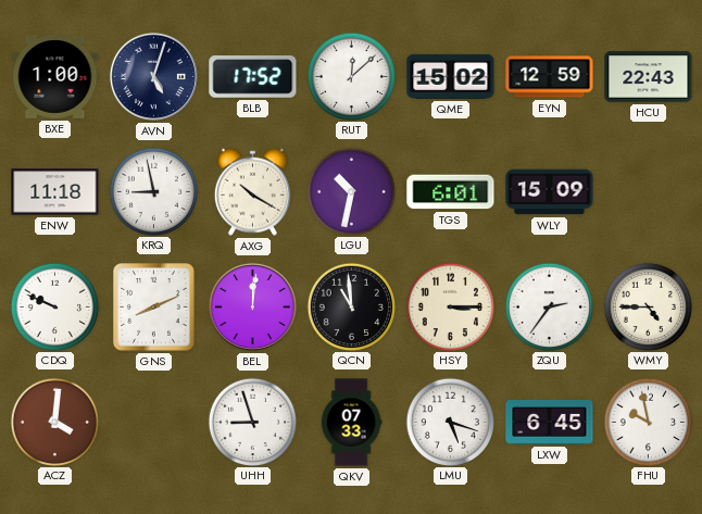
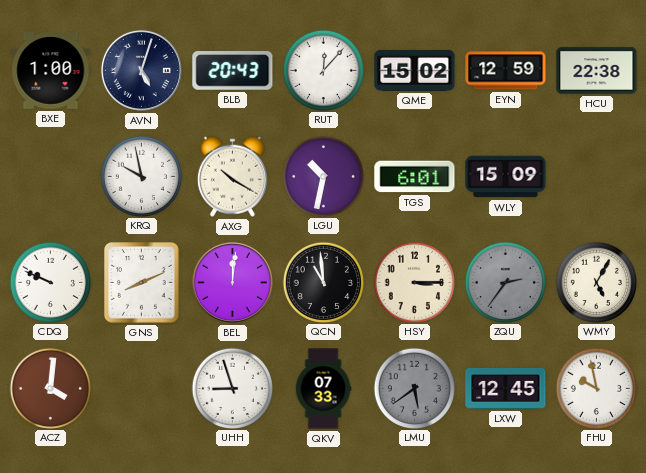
BLB: 17:52 -> 20:43 (233, 71)
RUT: 12:08 -> 12:07 (323, 70)
HCU: 22:43 -> 22:38 (597, 71)
ENW: 11:18 -> none (55, 192)
KRQ: 8:58 -> 9:58 (141, 176)
ZQU dial: white -> grey (505, 282)
WMY: 4:45 -> 5:05 (596, 282)
LMU: 5:18 -> 5:39 (414, 388)
LMU dial: white -> grey (414, 388)
LXW: 6:45 -> 12:45 (506, 388)
